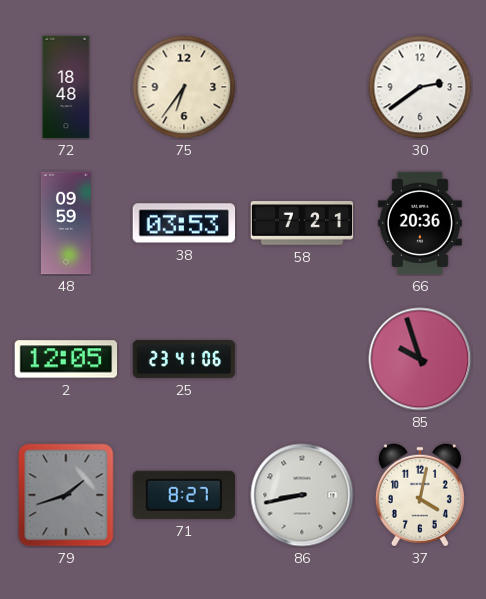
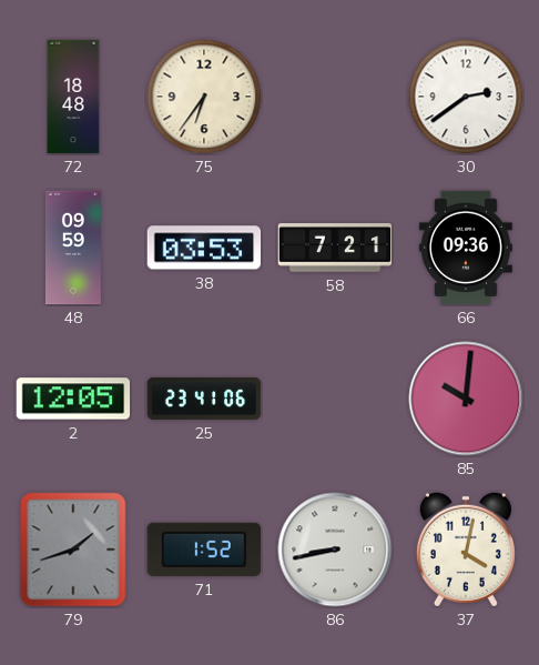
66: 20:36 -> 09:36 (466, 248)
85: 9:57 -> 10:01 (466, 399)
71: 8:27 -> 1:52 (203, 550)
